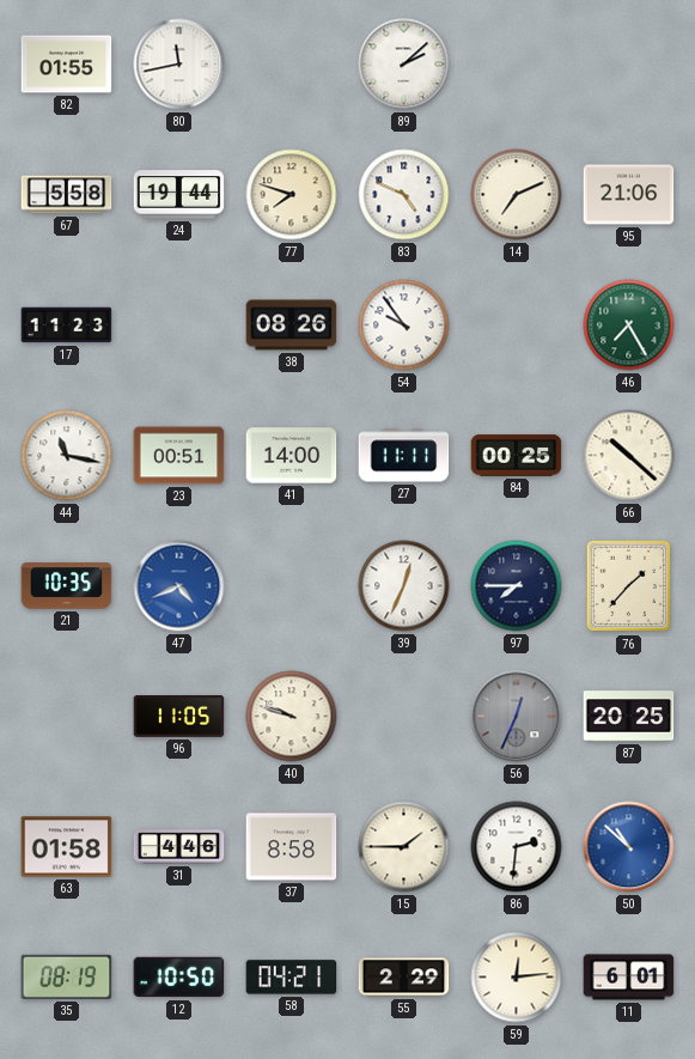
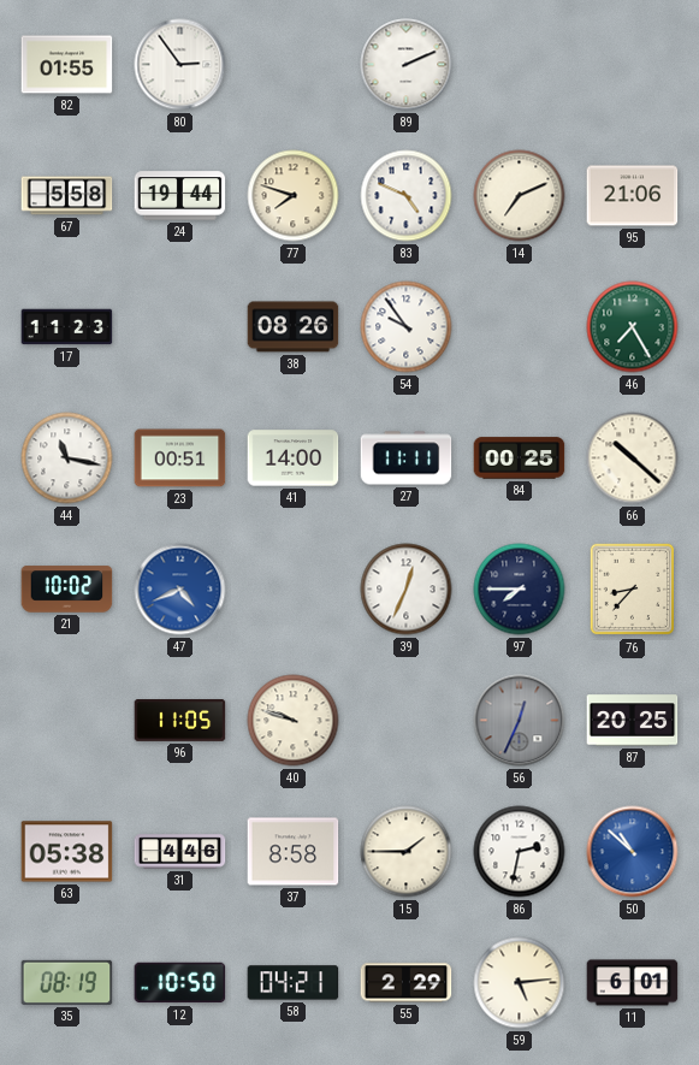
80: 11:43 -> 2:54 (180, 65)
89: 2:08 -> 2:11 (407, 65)
21: 10:35 -> 10:02 (67, 590)
76: 1:37 -> 8:37 (632, 590)
63: 01:58 -> 05:38 (67, 852)
86: 2:31 -> 2:32 (520, 852)
59: 12:14 -> 5:14 (520, 983)
